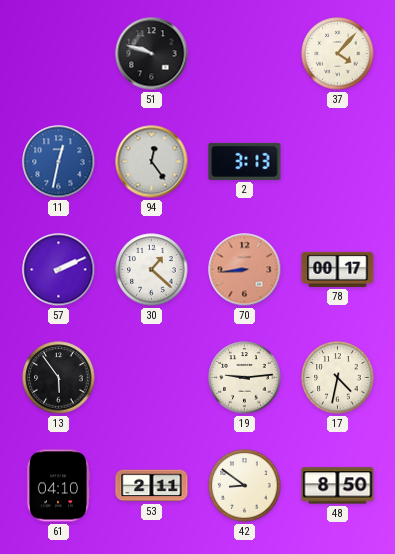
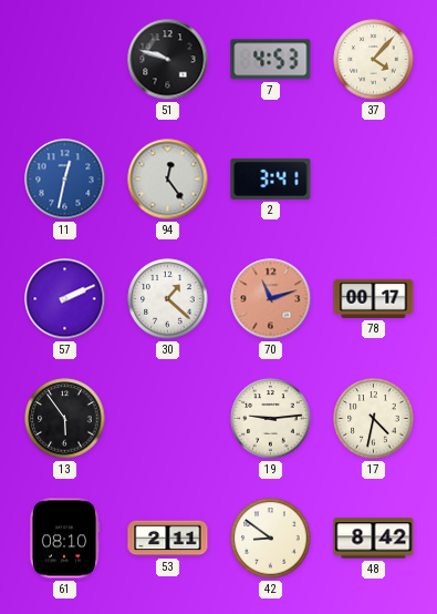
7: none -> 4:53 (271, 60)
2: 3:13 -> 3:41 (271, 178)
70: 8:44 -> 11:12 (271, 299)
61: 04:10 -> 08:10 (64, 539)
48: 8:50 -> 8:42 (374, 539)
